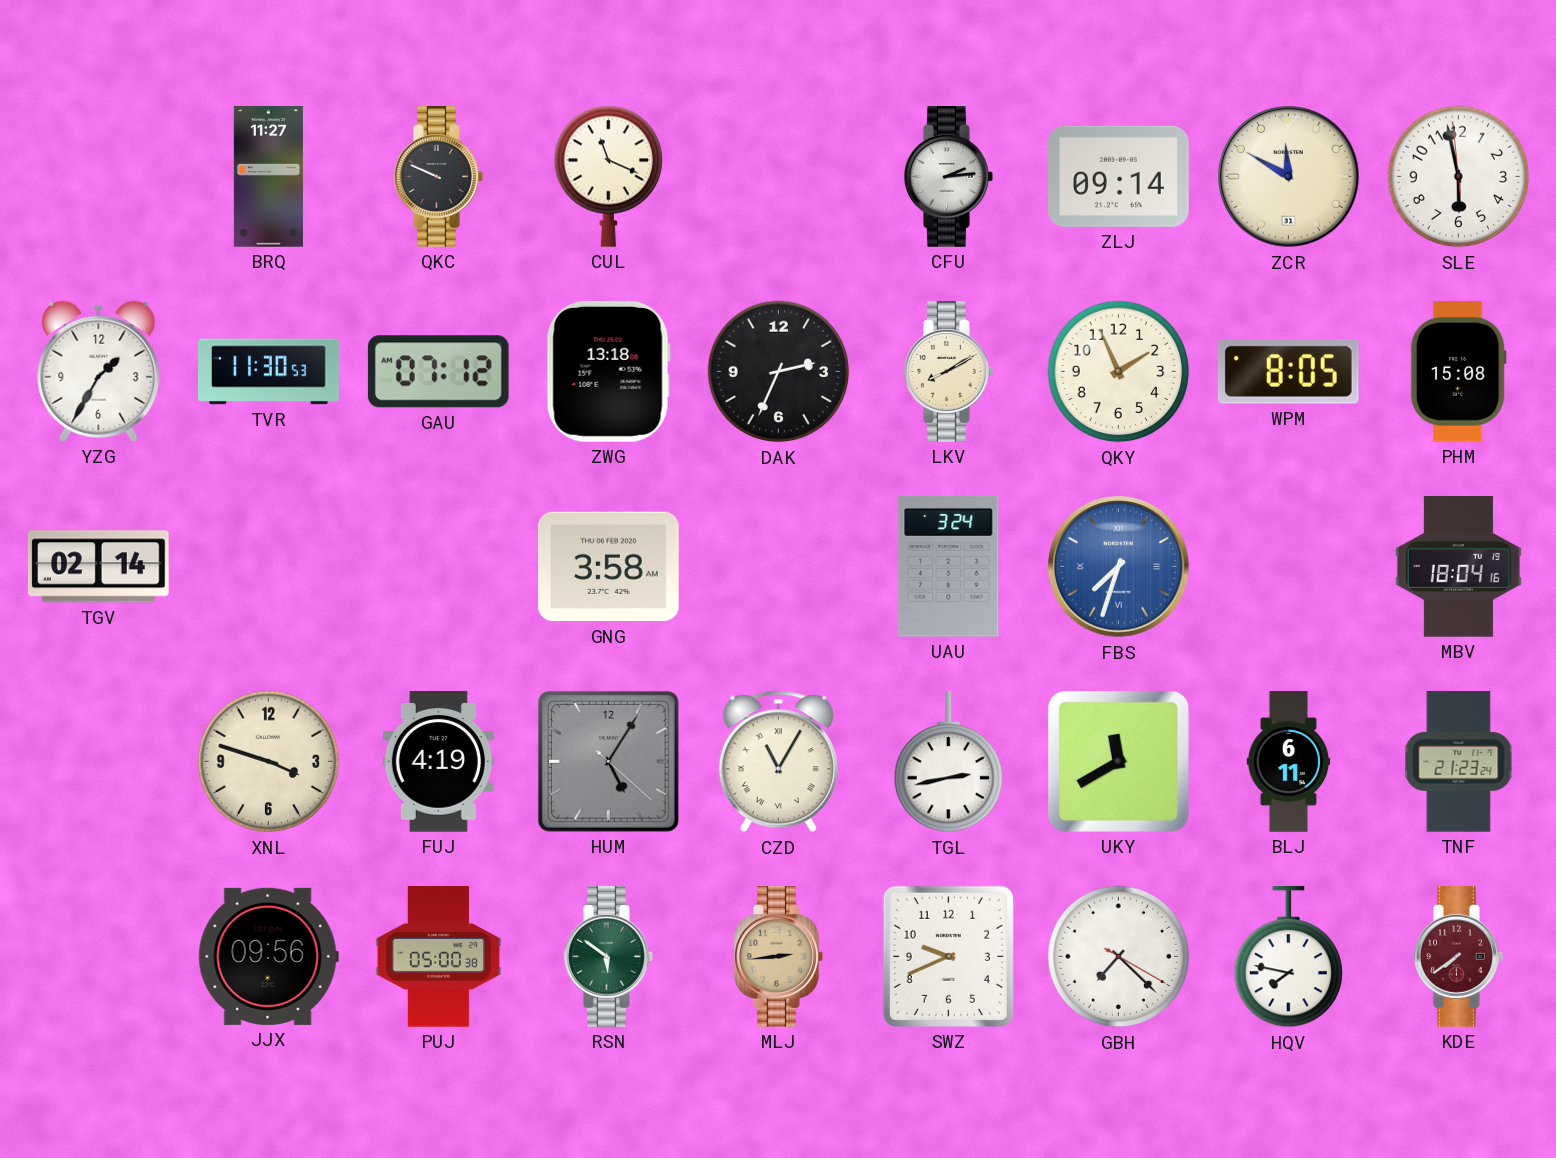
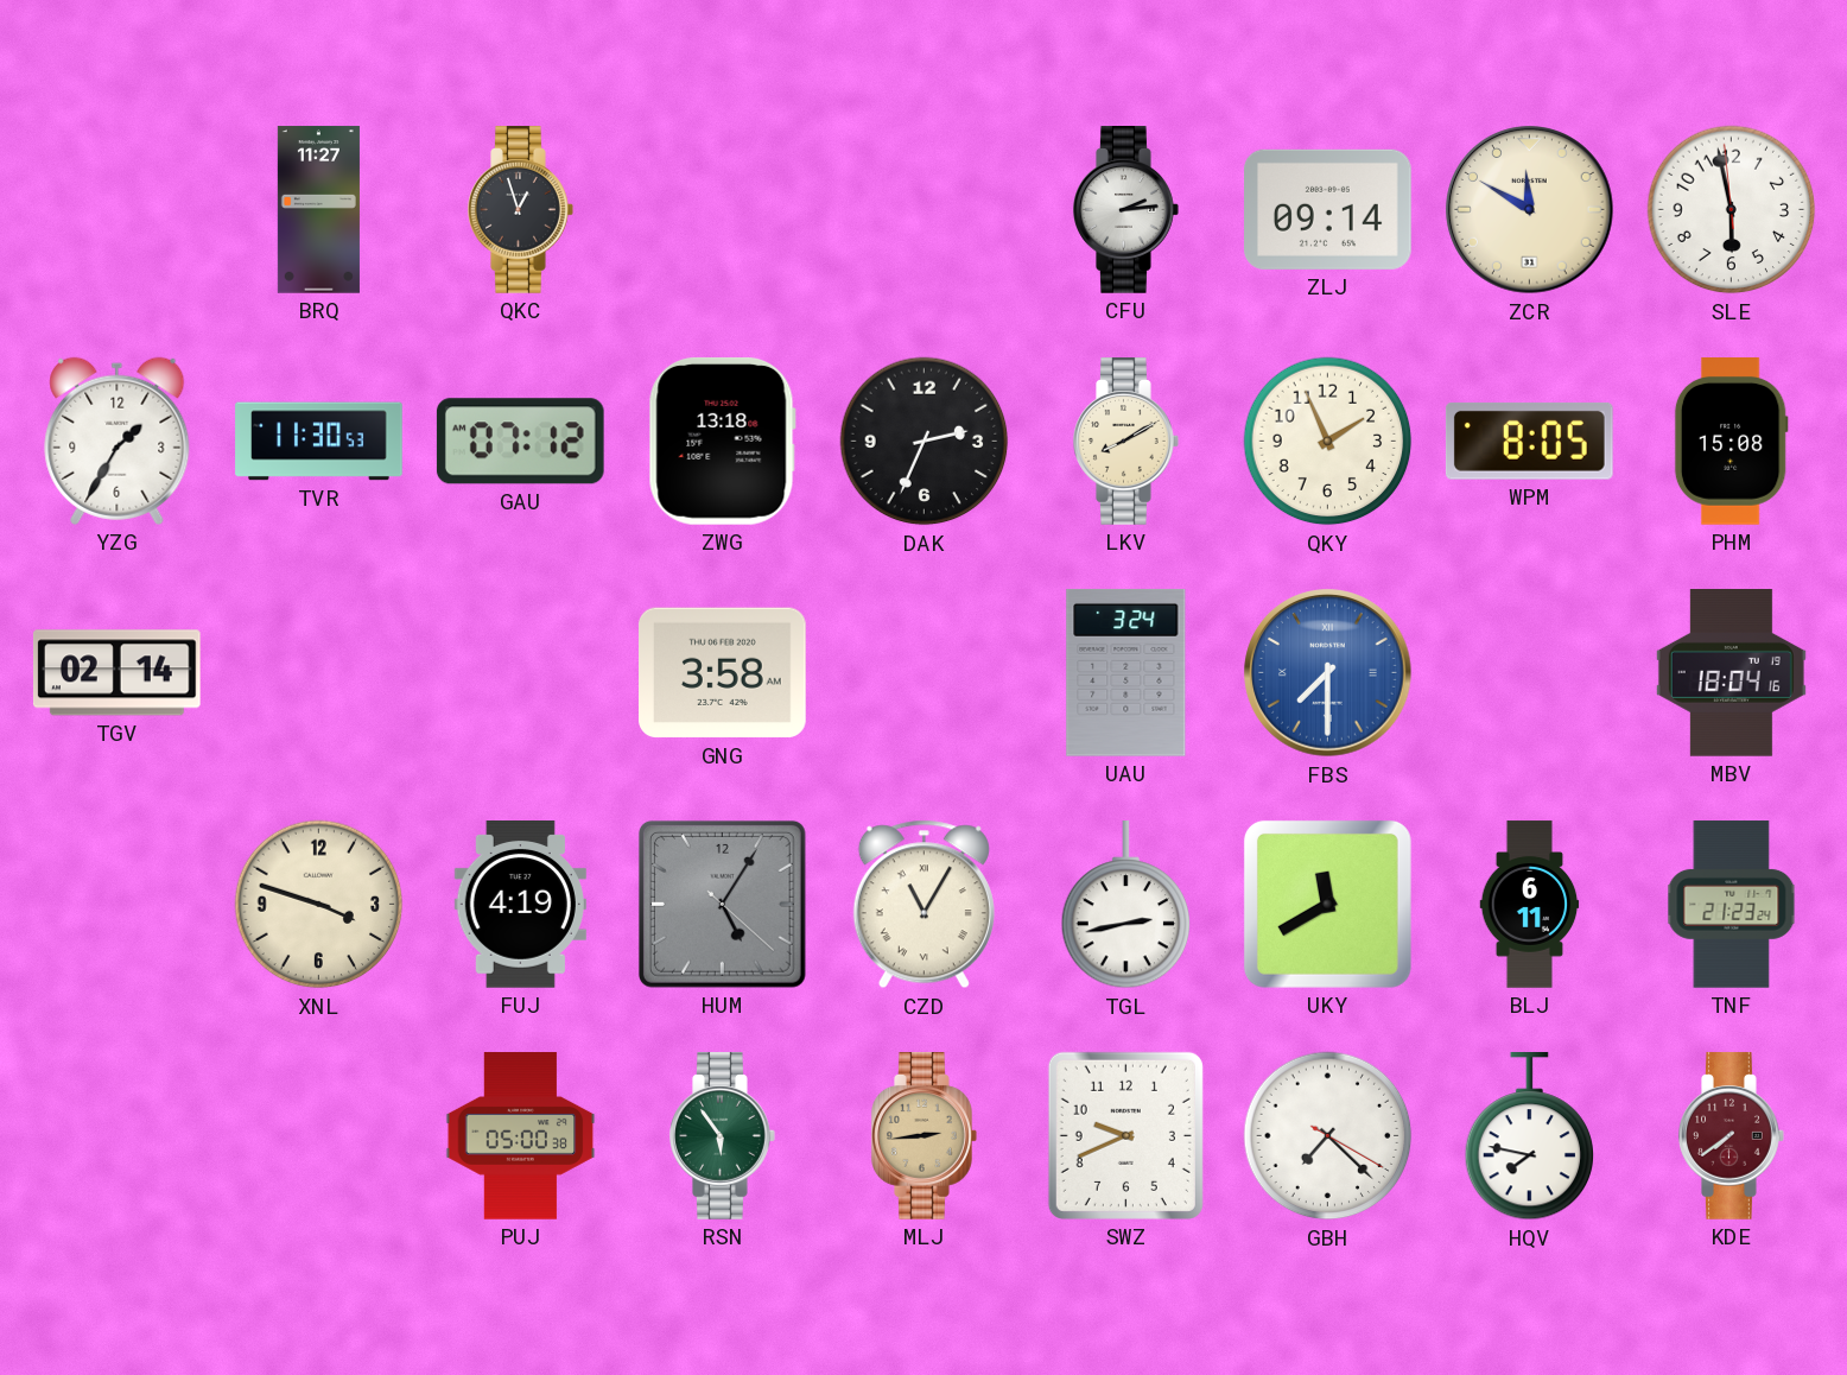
QKC: 9:49 -> 12:57 (521, 210)
CUL: 11:19 -> none (609, 176)
FBS: 7:33 -> 7:30 (1328, 673)
JJX: 09:56 -> none (268, 956)
RSN: 5:51 -> 5:54 (723, 1136)
